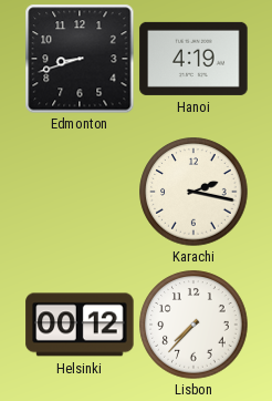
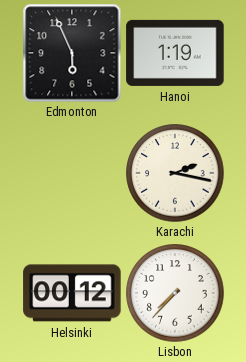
Edmonton: 8:42 -> 5:56 (72, 53)
Hanoi: 4:19 -> 1:19 (175, 53)
